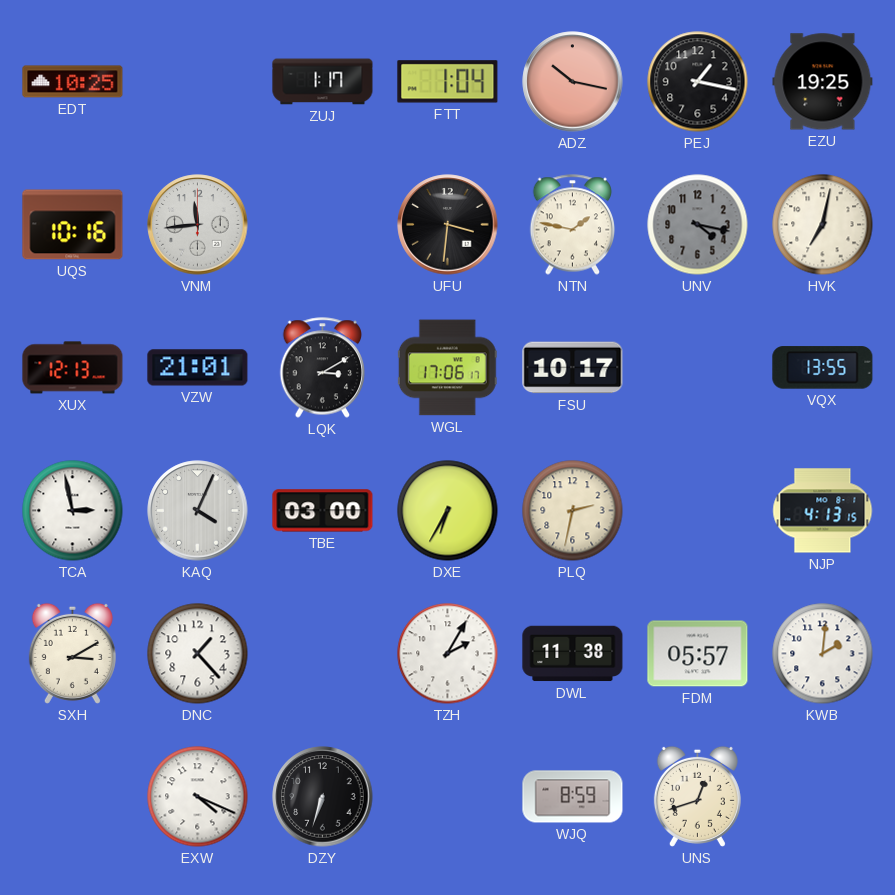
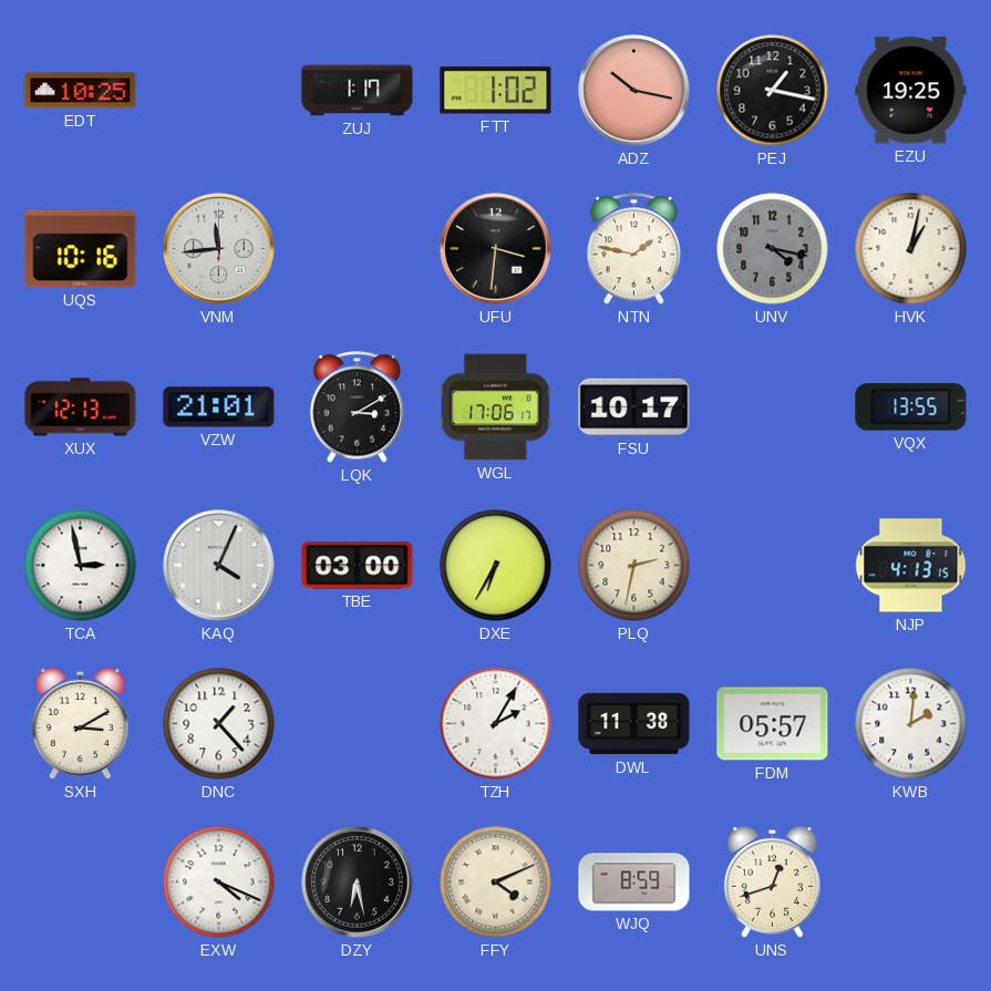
FTT: 1:04 -> 1:02 (496, 91)
HVK: 7:02 -> 1:02 (911, 249)
DZY: 6:33 -> 6:28 (358, 882)
FFY: none -> 4:11 (496, 882)
